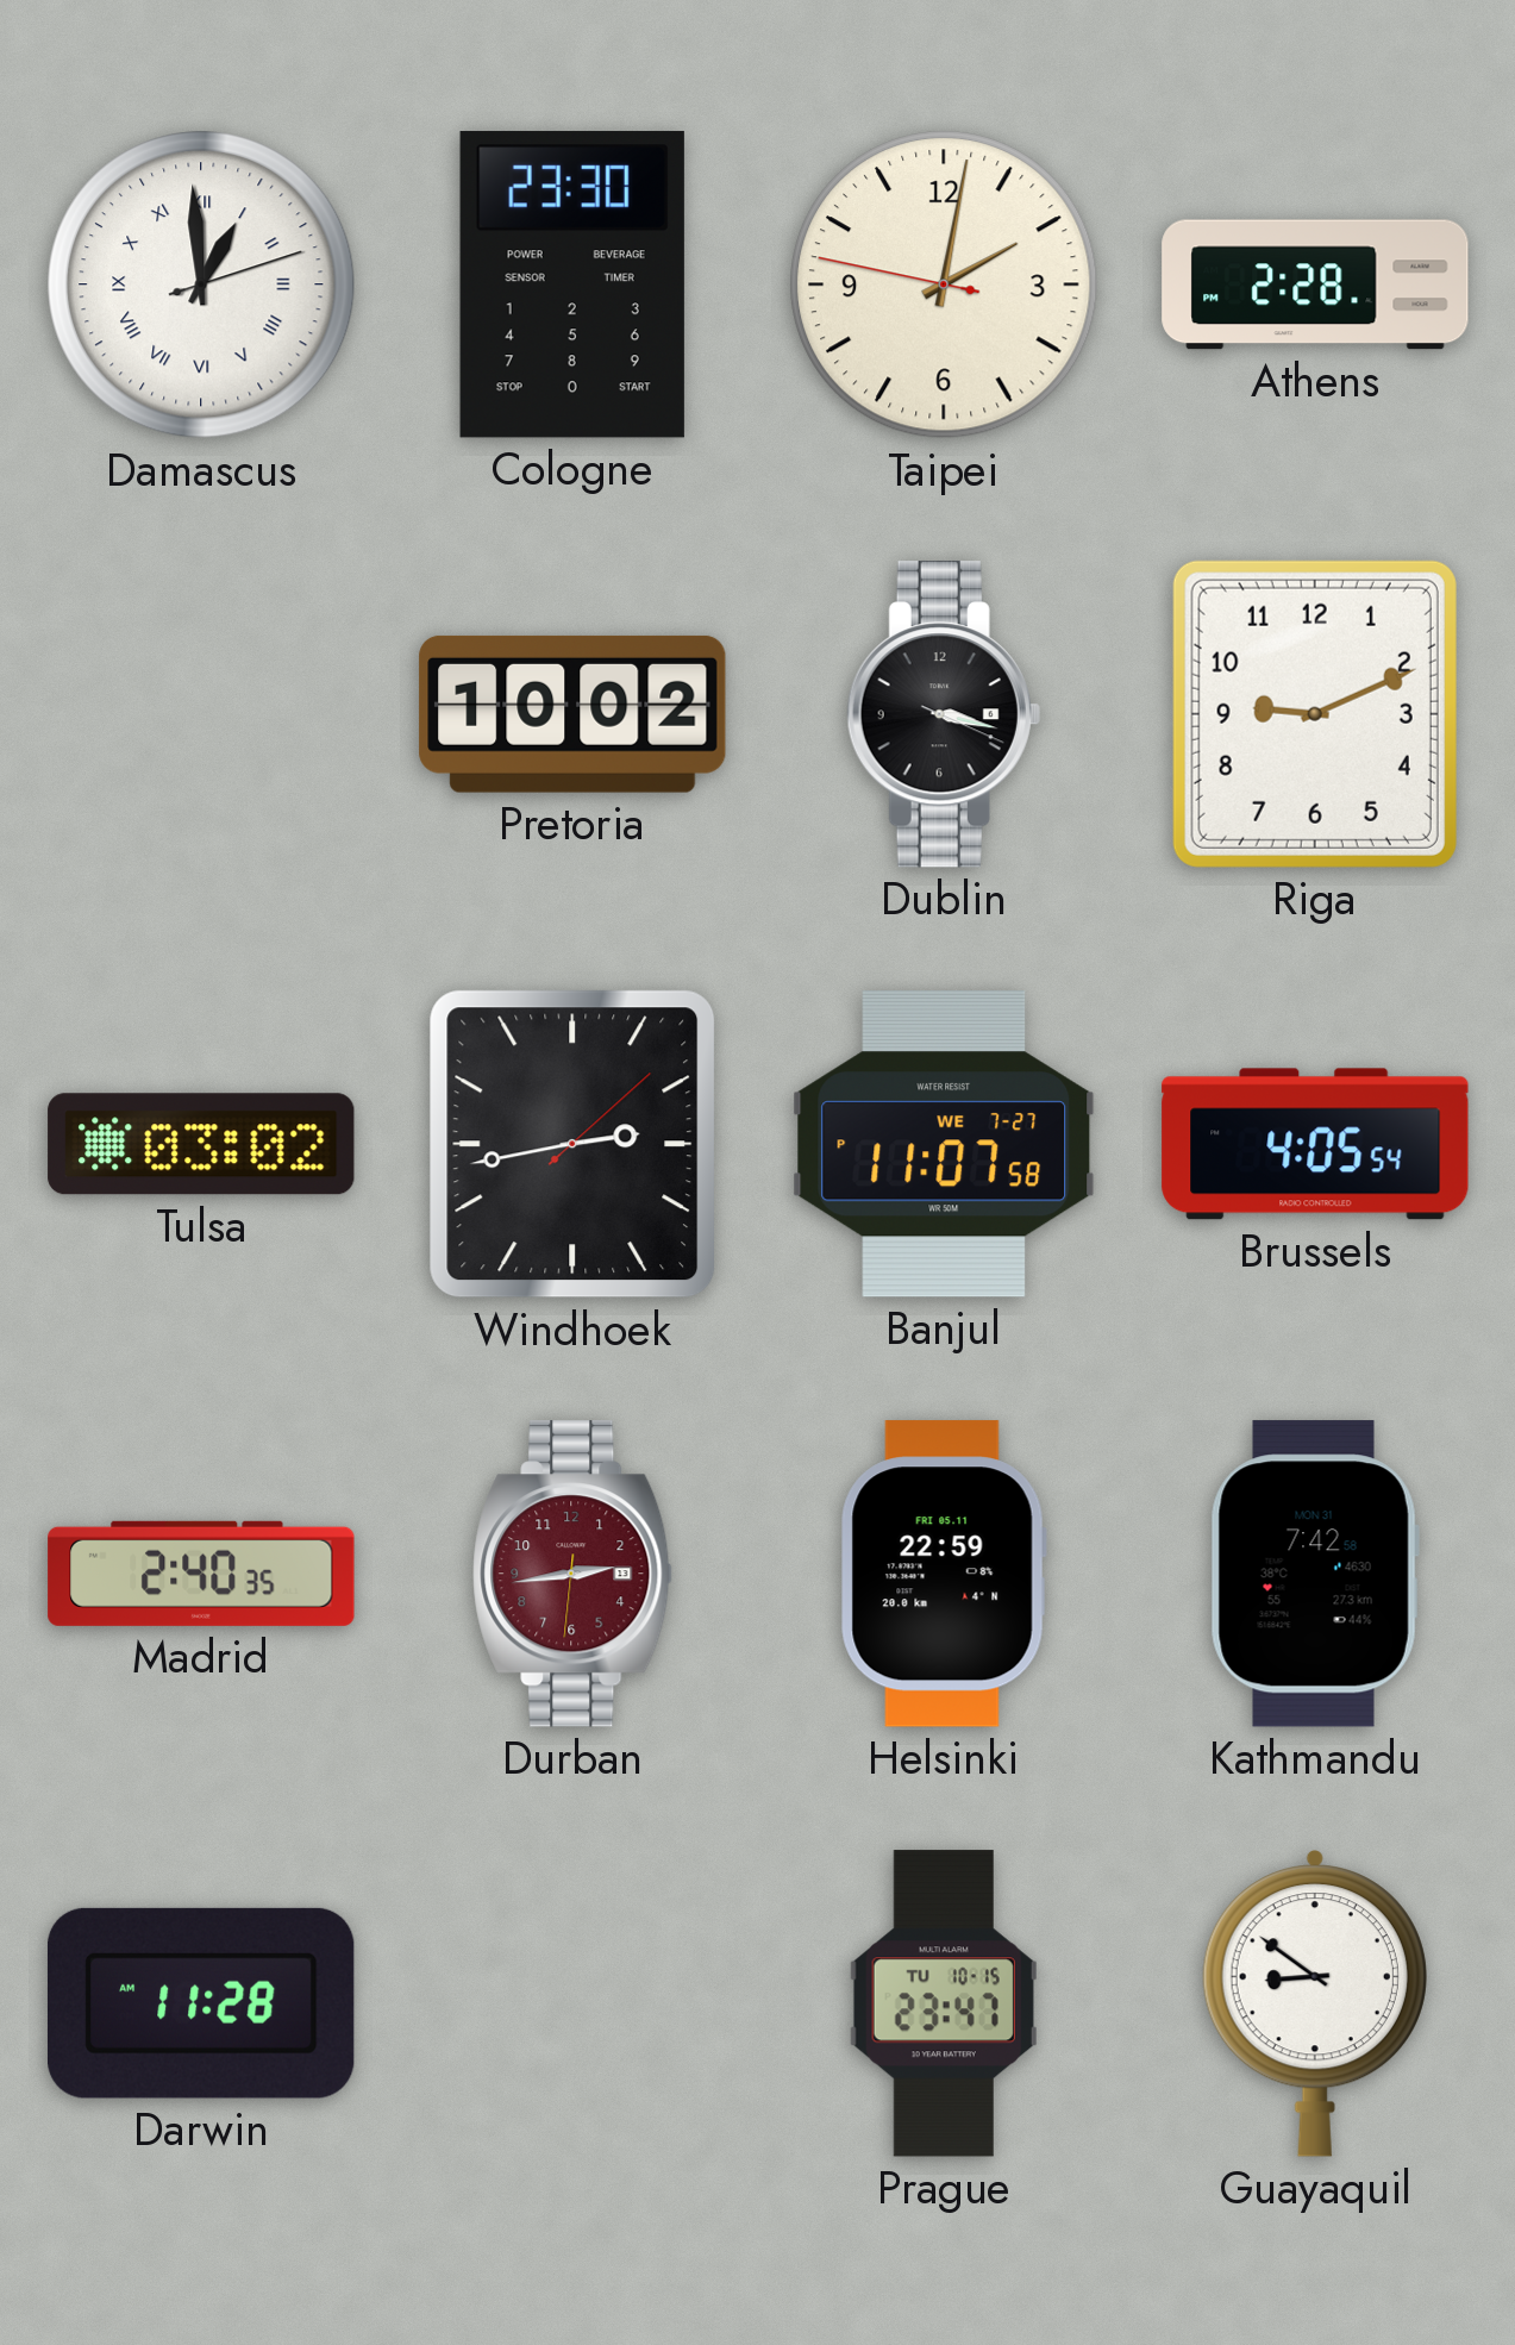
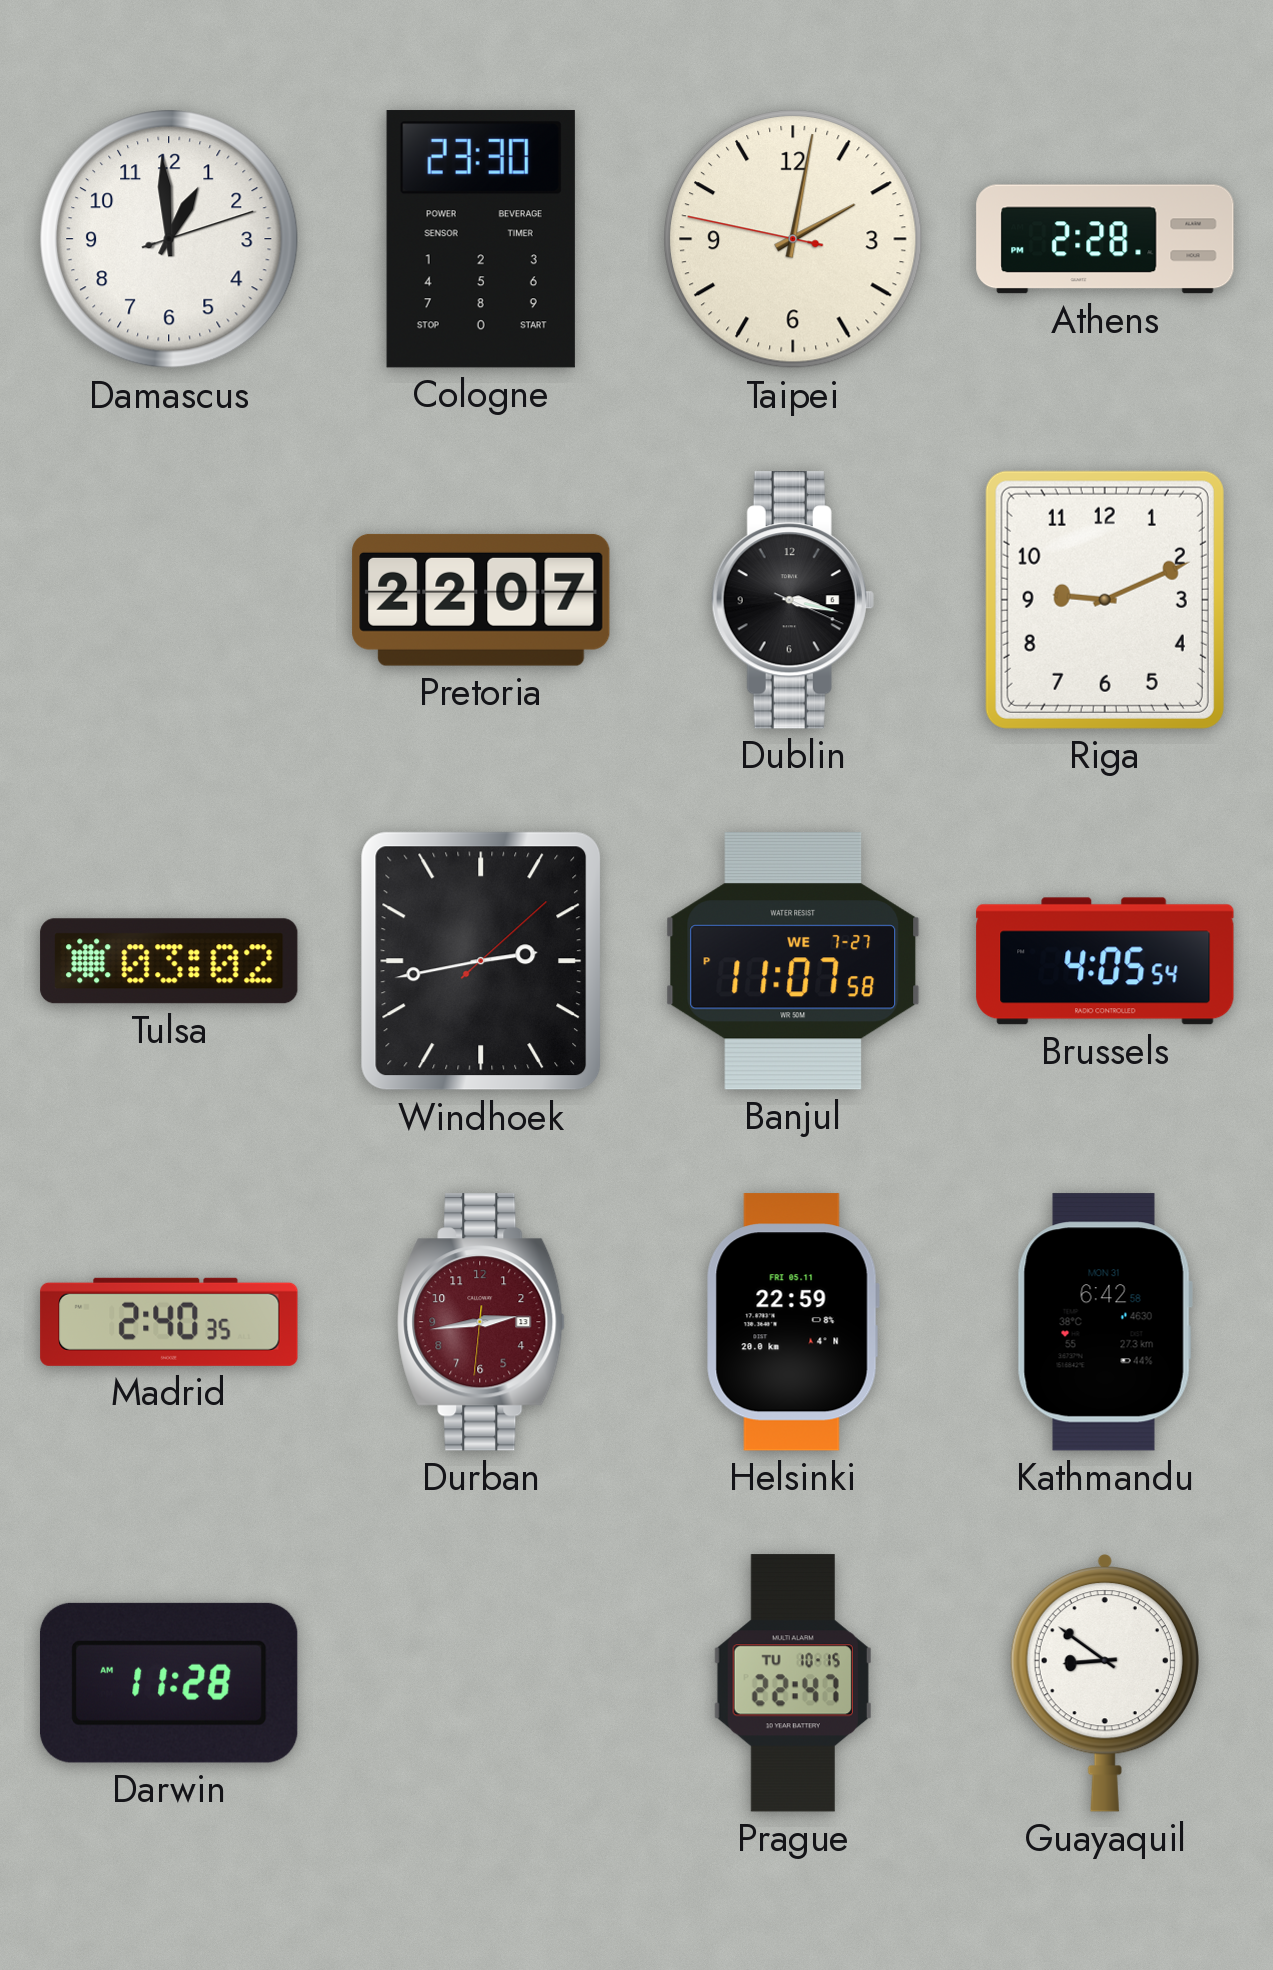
Damascus numerals: Roman -> Arabic (169, 239)
Pretoria: 10:02 -> 22:07 (481, 600)
Kathmandu: 7:42 -> 6:42 (1105, 1322)
Prague: 23:47 -> 22:47 (793, 1683)
